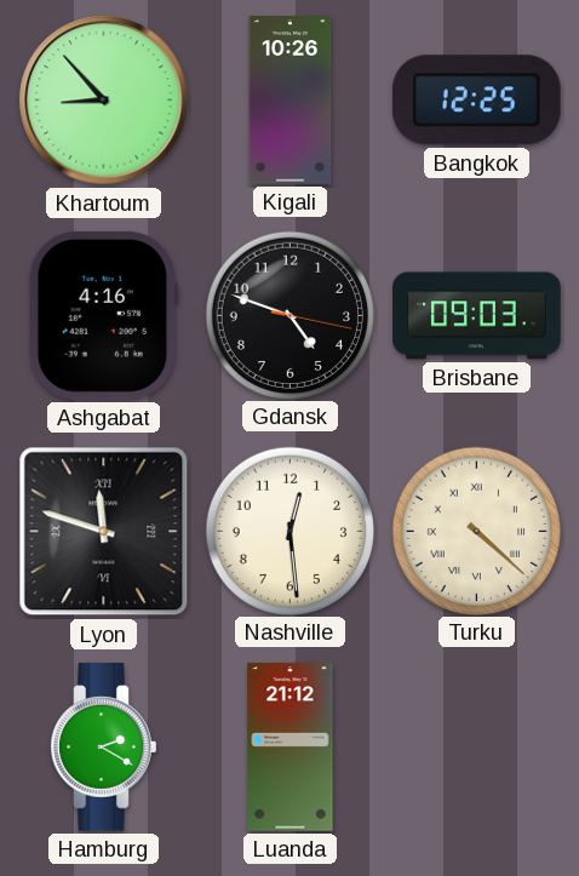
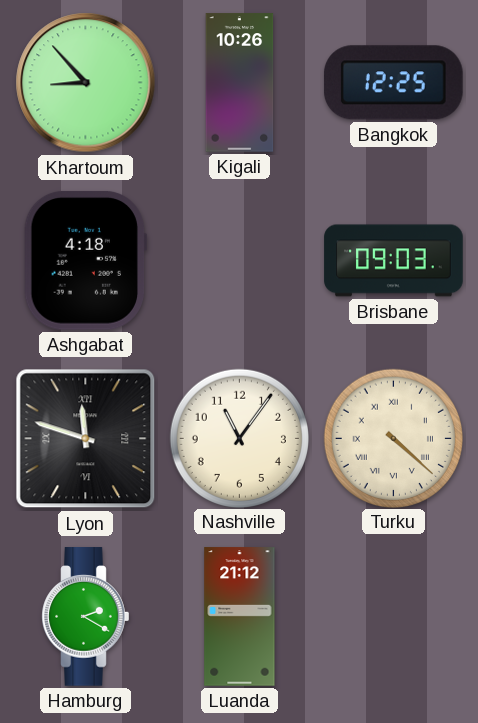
Ashgabat: 4:16 -> 4:18 (85, 260)
Gdansk: 4:48 -> none (289, 315)
Nashville: 12:29 -> 11:06 (239, 438)
